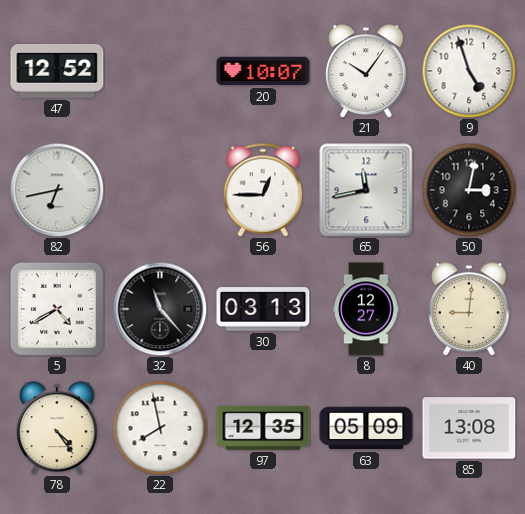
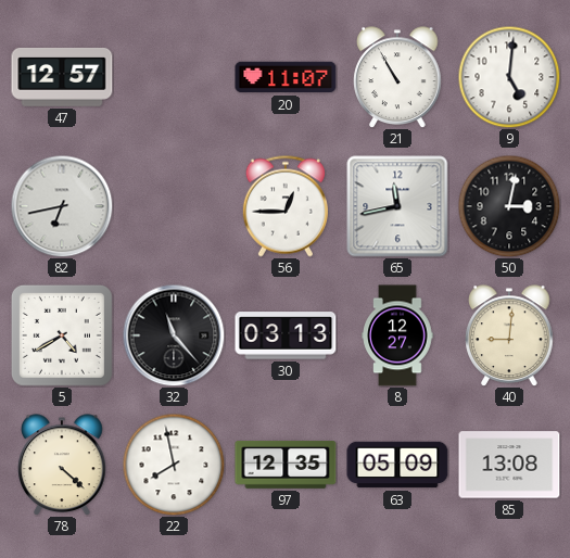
47: 12:52 -> 12:57 (62, 77)
20: 10:07 -> 11:07 (286, 77)
21: 10:06 -> 10:55 (397, 77)
9: 4:57 -> 5:01 (509, 77)
78: 4:24 -> 4:22 (62, 465)
